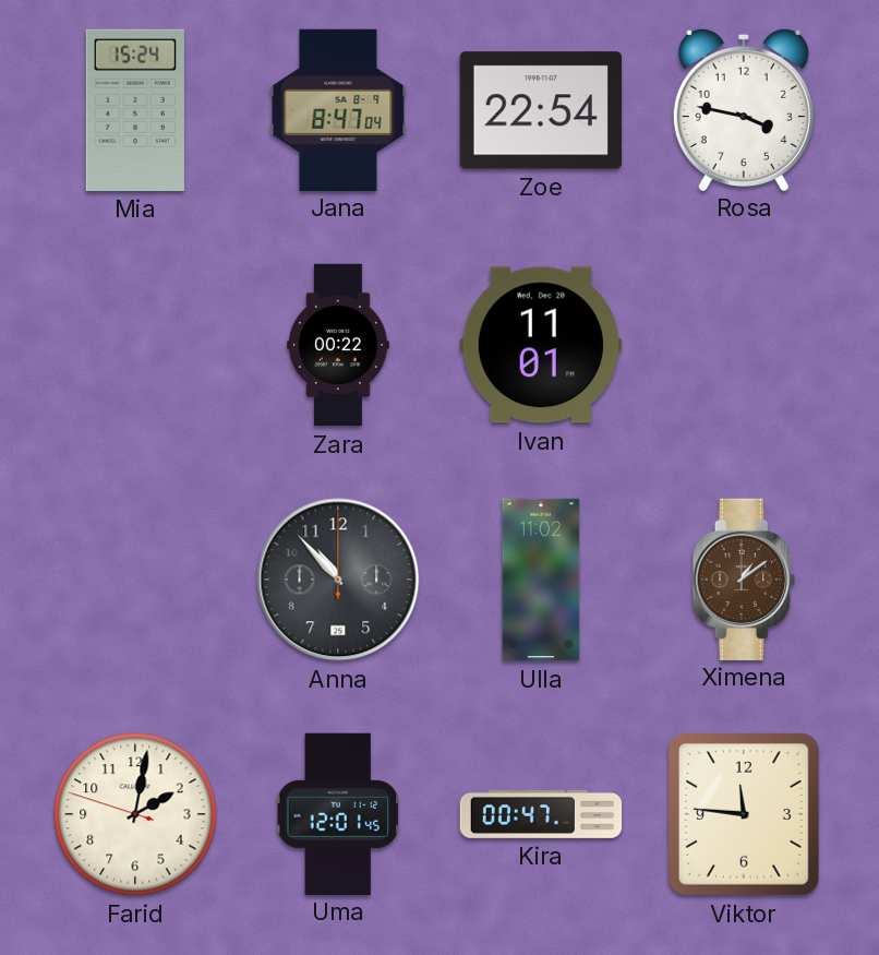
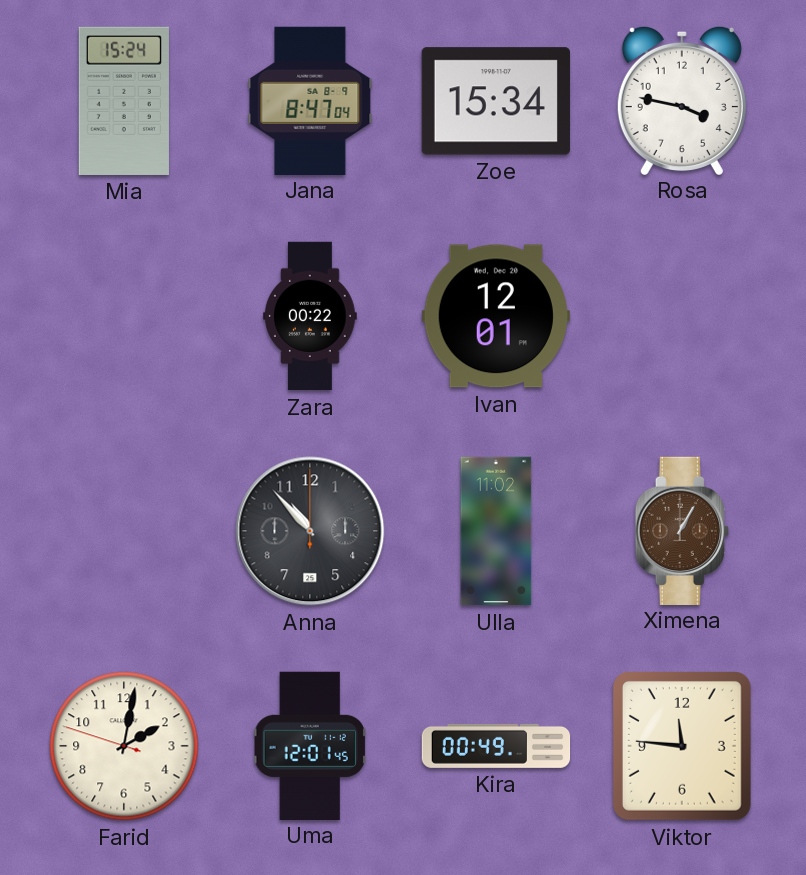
Zoe: 22:54 -> 15:34 (496, 101)
Ivan: 11:01 -> 12:01 (496, 316)
Ximena: 1:09 -> 1:05 (682, 530)
Kira: 00:47 -> 00:49 (496, 746)
